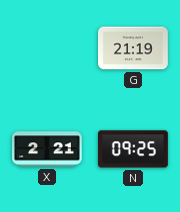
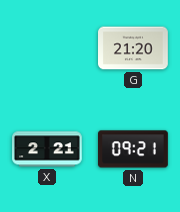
G: 21:19 -> 21:20 (134, 48)
N: 09:25 -> 09:21 (134, 149)
